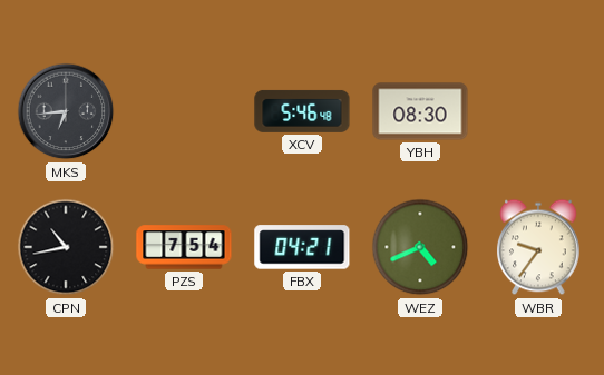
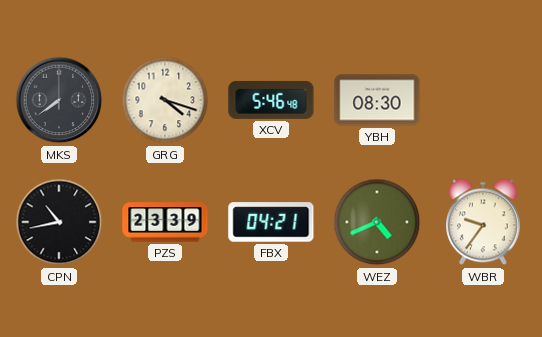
MKS: 6:44 -> 7:39 (59, 100)
GRG: none -> 4:18 (165, 100)
PZS: 7:54 -> 23:39 (165, 222)
